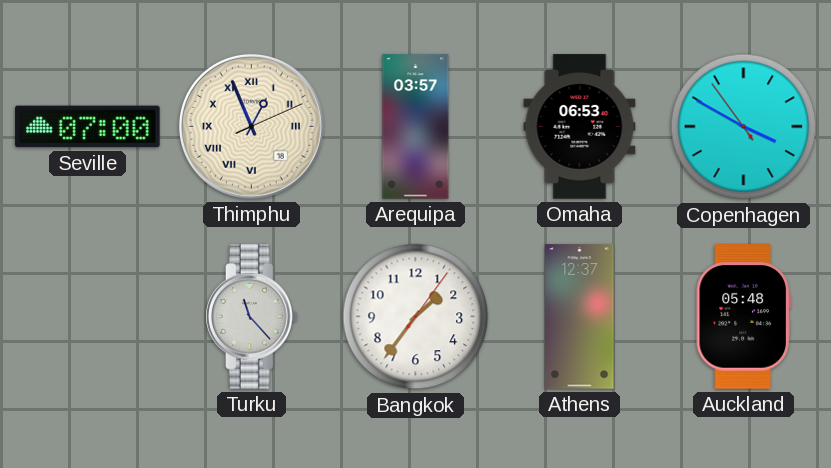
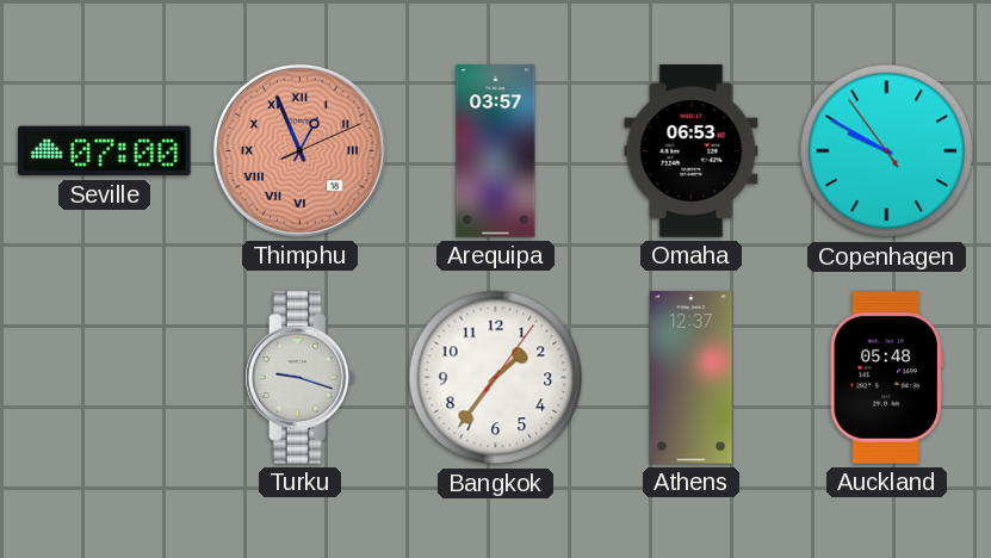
Thimphu dial: cream -> salmon (299, 150)
Copenhagen: 3:49 -> 9:49 (887, 151)
Turku: 11:23 -> 9:18 (301, 378)
